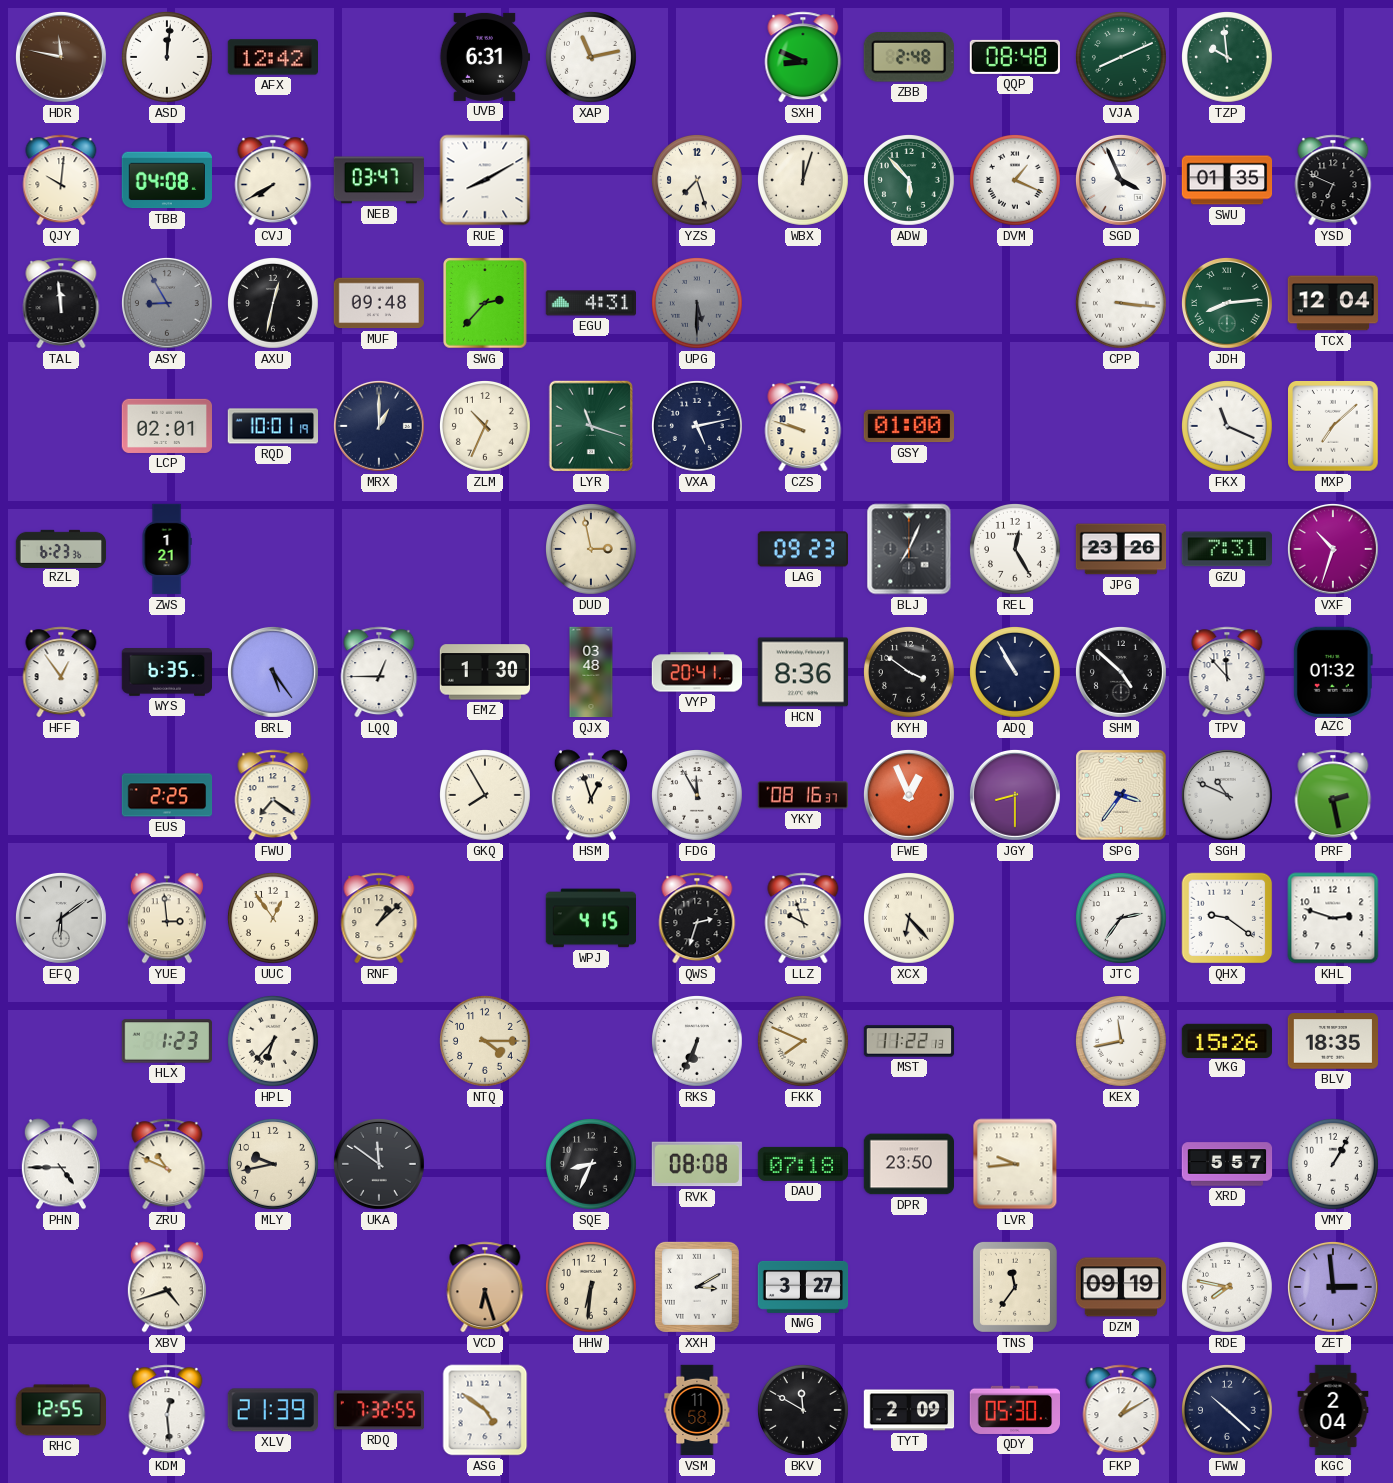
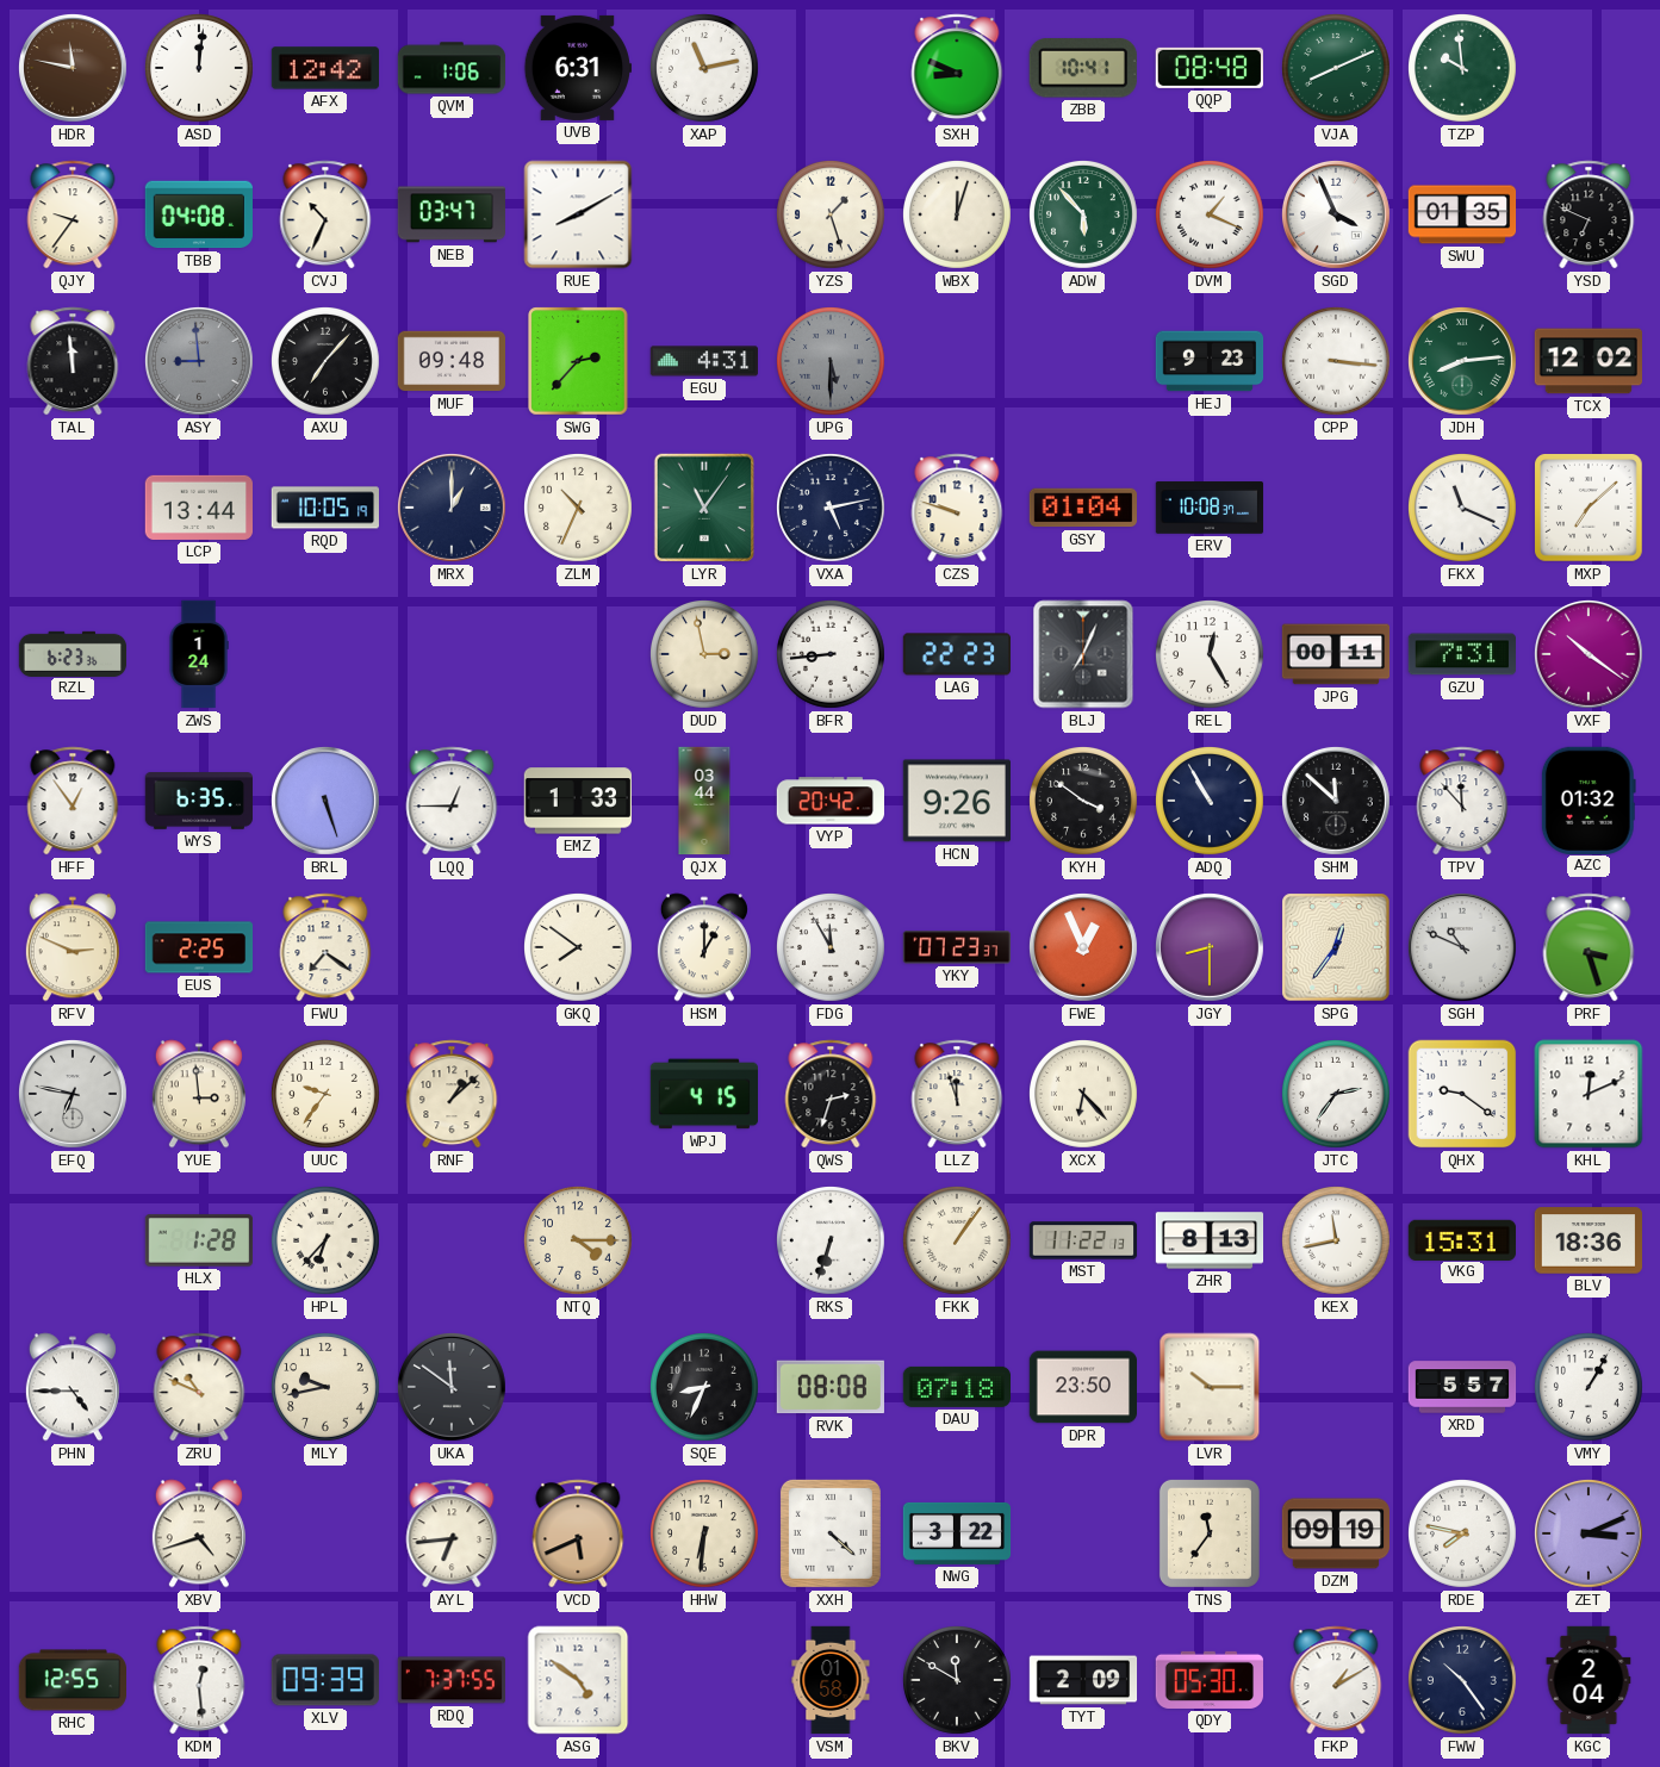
QVM: none -> 1:06 (452, 68)
ZBB: 2:48 -> 10:41 (1083, 68)
QJY: 10:01 -> 9:36 (73, 214)
CVJ: 7:40 -> 10:34 (325, 214)
YZS: 7:27 -> 1:27 (832, 216)
ASY: 8:55 -> 8:59 (199, 361)
AXU: 12:32 -> 7:07 (327, 362)
HEJ: none -> 9:23 (1210, 361)
TCX: 12:04 -> 12:02 (1587, 361)
LCP: 02:01 -> 13:44 (198, 508)
RQD: 10:01 -> 10:05 (324, 508)
LYR: 11:18 -> 11:06 (703, 508)
GSY: 01:00 -> 01:04 (1082, 508)
ERV: none -> 10:08 (1210, 508)
ZWS: 1:21 -> 1:24 (199, 654)
BFR: none -> 8:44 (832, 655)
LAG: 09:23 -> 22:23 (956, 654)
JPG: 23:26 -> 00:11 (1336, 654)
VXF: 10:33 -> 10:21 (1588, 654)
BRL: 5:24 -> 5:27 (325, 801)
EMZ: 1:30 -> 1:33 (577, 801)
QJX: 03:48 -> 03:44 (704, 801)
VYP: 20:41 -> 20:42 (829, 801)
HCN: 8:36 -> 9:26 (956, 801)
SHM: 4:52 -> 11:52 (1336, 801)
RFV: none -> 2:49 (73, 947)
GKQ: 7:55 -> 7:51 (579, 948)
HSM: 12:57 -> 1:00 (704, 947)
YKY: 08:16 -> 07:23 (956, 947)
SPG: 3:36 -> 12:36 (1336, 947)
PRF: 2:28 -> 3:27 (1588, 947)
EFQ: 6:09 -> 6:47 (73, 1094)
UUC: 12:54 -> 9:36 (327, 1095)
LLZ: 9:57 -> 11:57 (957, 1094)
KHL: 2:48 -> 12:11 (1588, 1094)
HLX: 1:23 -> 1:28 (198, 1240)
RKS: 6:34 -> 6:33 (832, 1242)
FKK: 7:49 -> 1:06 (958, 1242)
ZHR: none -> 8:13 (1210, 1240)
VKG: 15:26 -> 15:31 (1461, 1239)
BLV: 18:35 -> 18:36 (1587, 1240)
LVR: 9:44 -> 10:15 (1210, 1387)
AYL: none -> 6:44 (452, 1533)
VCD: 6:27 -> 5:41 (578, 1533)
XXH: 3:10 -> 4:22 (831, 1533)
NWG: 3:27 -> 3:22 (957, 1533)
ZET: 2:59 -> 3:11 (1588, 1533)
XLV: 21:39 -> 09:39 (325, 1680)
RDQ: 7:32 -> 7:37 (450, 1680)
VSM: 11:58 -> 01:58 (831, 1680)
FWW: 10:22 -> 10:24 (1463, 1681)
